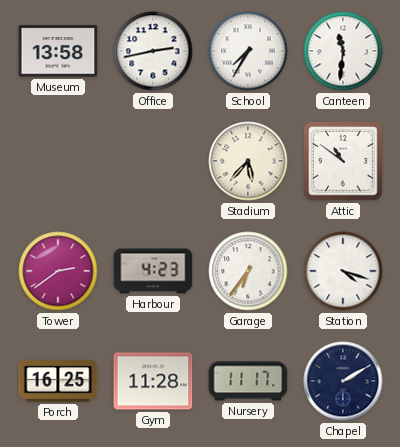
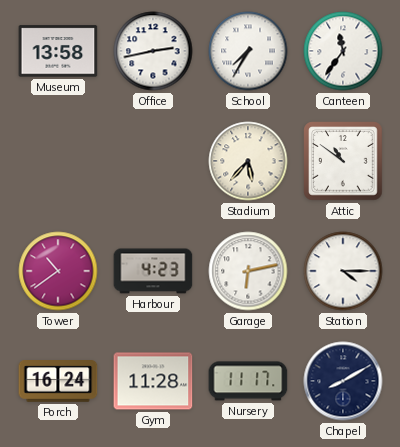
Canteen: 11:31 -> 11:36 (343, 51)
Tower: 2:39 -> 10:39 (58, 271)
Garage: 6:36 -> 6:13 (248, 271)
Station: 4:18 -> 4:15 (343, 271)
Porch: 16:25 -> 16:24 (58, 382)
Chapel: 2:10 -> 8:10 (343, 381)
